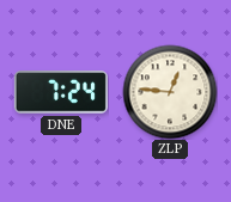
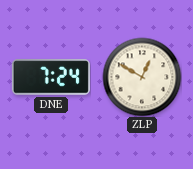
ZLP: 12:46 -> 12:50 (142, 77)
